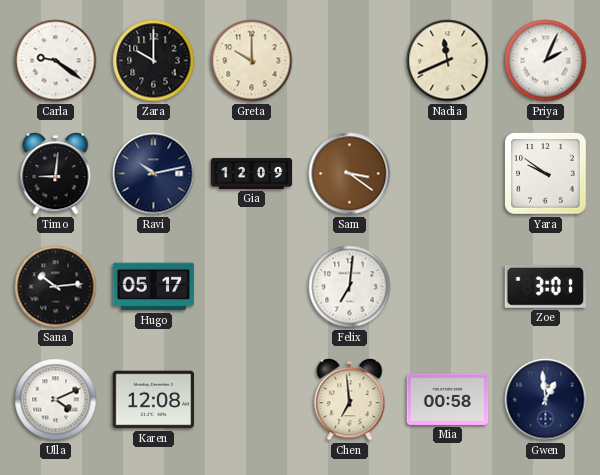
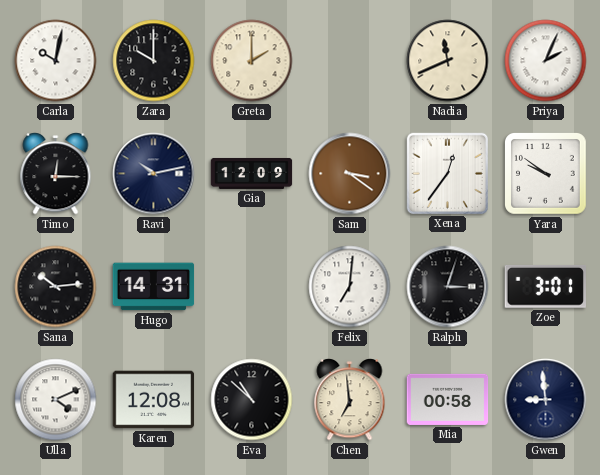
Carla: 9:21 -> 10:02 (56, 61)
Greta: 10:00 -> 2:00 (252, 61)
Timo: 9:01 -> 12:15 (56, 174)
Xena: none -> 12:36 (447, 173)
Hugo: 05:17 -> 14:31 (154, 287)
Ralph: none -> 3:03 (448, 287)
Eva: none -> 10:52 (252, 400)
Gwen: 12:59 -> 8:59 (546, 400)
